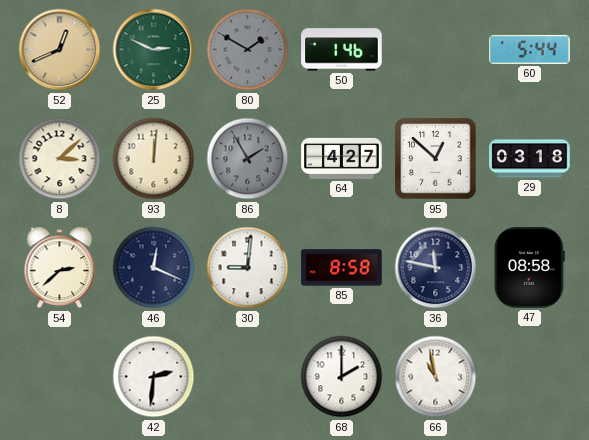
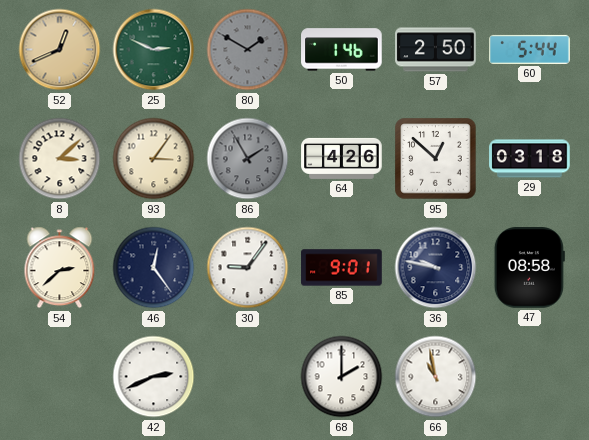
57: none -> 2:50 (436, 50)
93: 12:01 -> 3:06 (154, 159)
64: 4:27 -> 4:26 (342, 158)
46: 12:19 -> 12:24 (154, 268)
30: 9:01 -> 9:06 (248, 268)
85: 8:58 -> 9:01 (342, 268)
36: 11:47 -> 9:47 (436, 268)
42: 2:31 -> 2:41 (154, 377)
